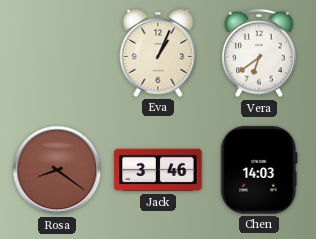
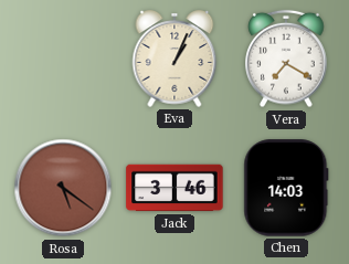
Vera: 6:39 -> 7:20 (286, 59)
Rosa: 8:21 -> 5:21 (63, 188)
